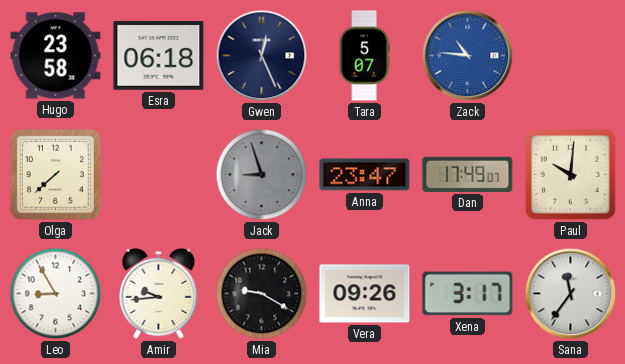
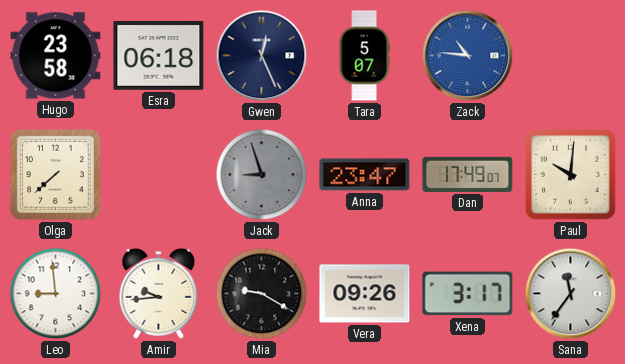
Leo: 8:55 -> 8:59 (56, 294)
